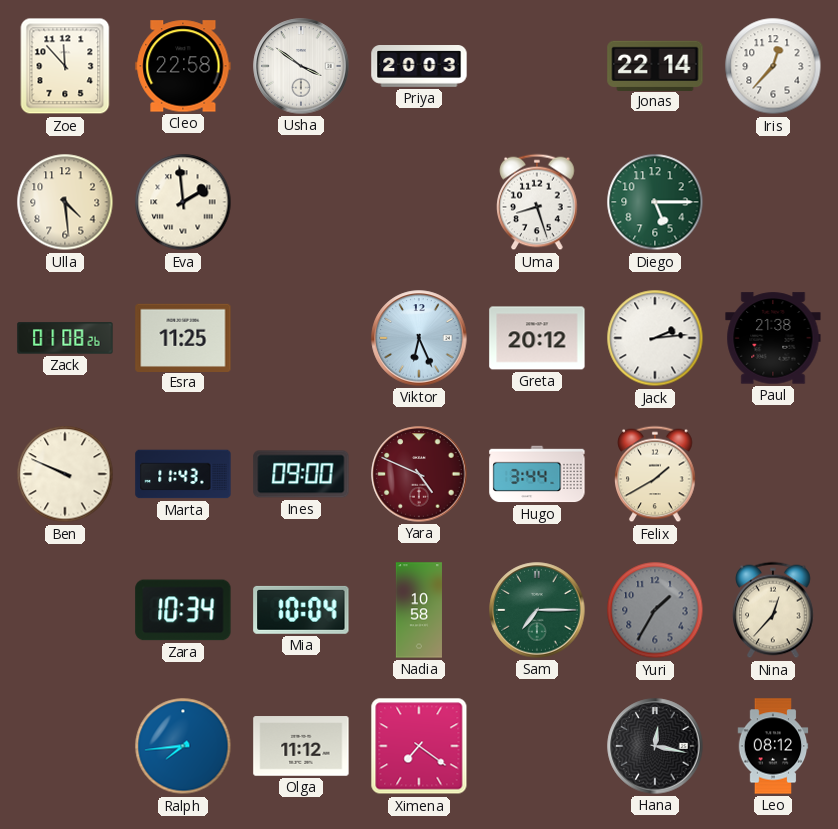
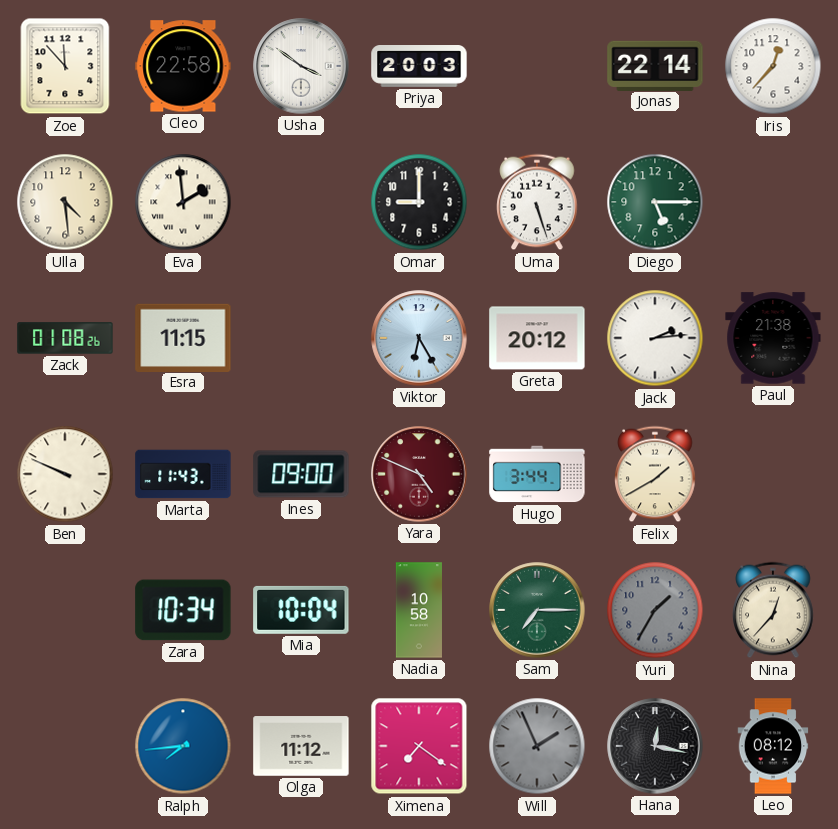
Omar: none -> 9:00 (419, 202)
Uma: 8:27 -> 5:27 (537, 202)
Esra: 11:25 -> 11:15 (183, 337)
Viktor: 6:26 -> 6:25 (419, 338)
Will: none -> 1:56 (537, 746)
